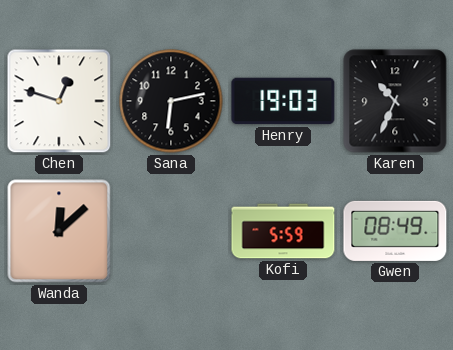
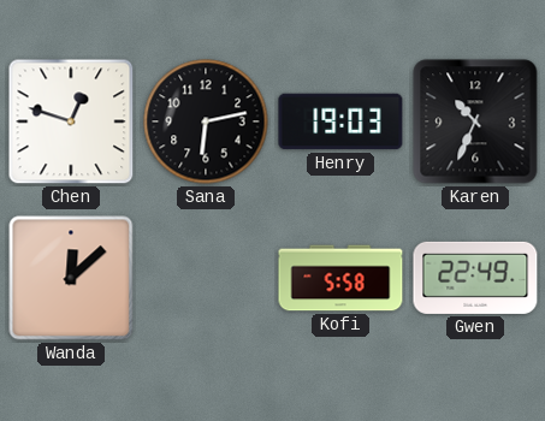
Kofi: 5:59 -> 5:58 (340, 278)
Gwen: 08:49 -> 22:49 (475, 278)
